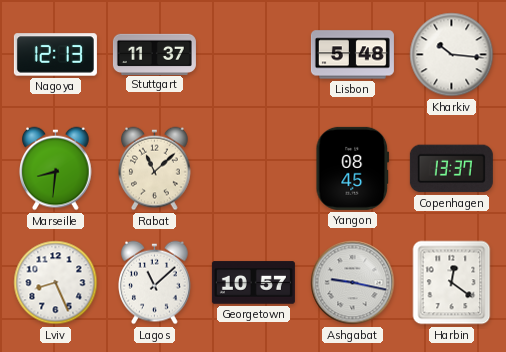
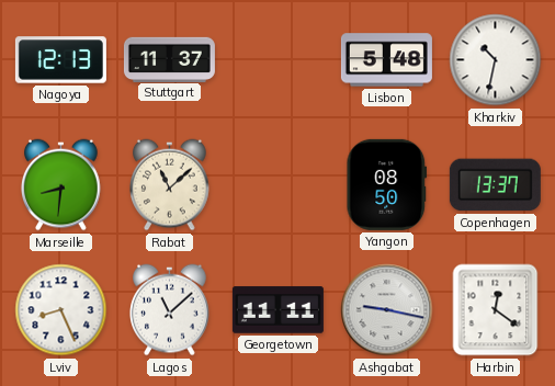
Kharkiv: 10:16 -> 10:32 (496, 60)
Yangon: 08:45 -> 08:50 (387, 184)
Georgetown: 10:57 -> 11:11 (277, 310)
